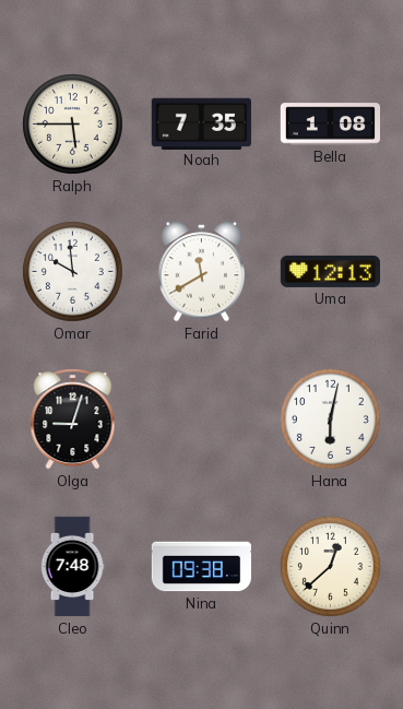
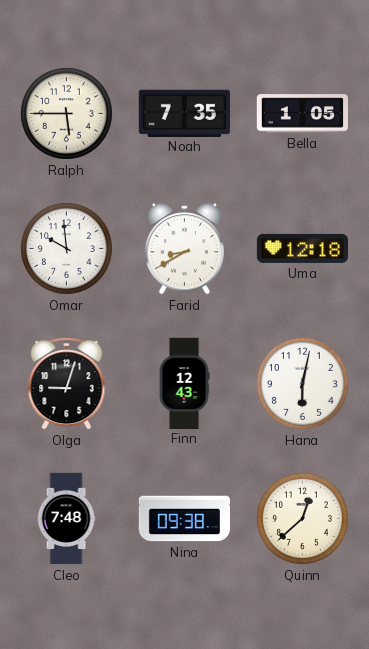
Bella: 1:08 -> 1:05 (302, 114)
Farid: 11:40 -> 8:40 (185, 249)
Uma: 12:13 -> 12:18 (302, 248)
Finn: none -> 12:43 (184, 383)
